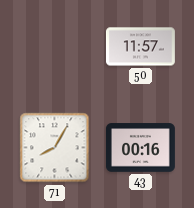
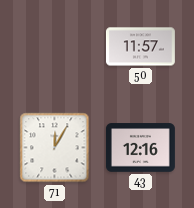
71: 8:05 -> 12:05 (55, 148)
43: 00:16 -> 12:16 (140, 148)
